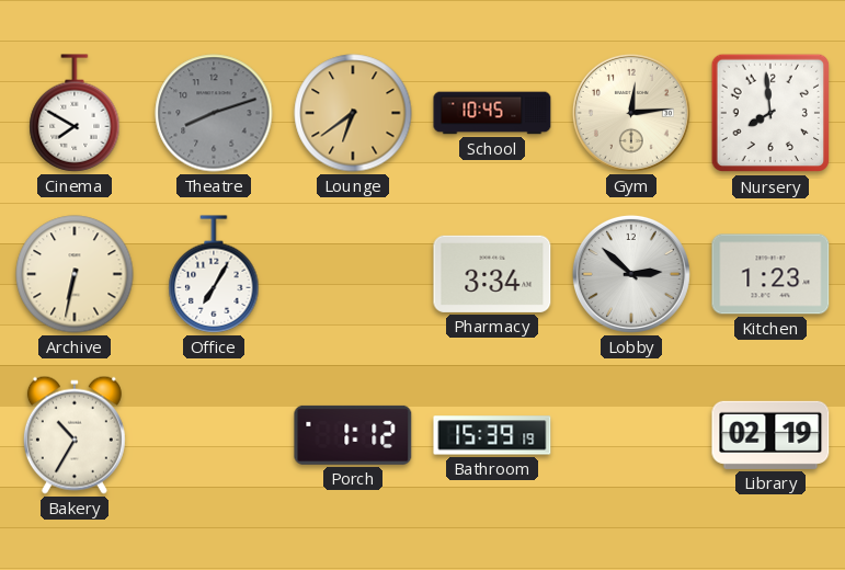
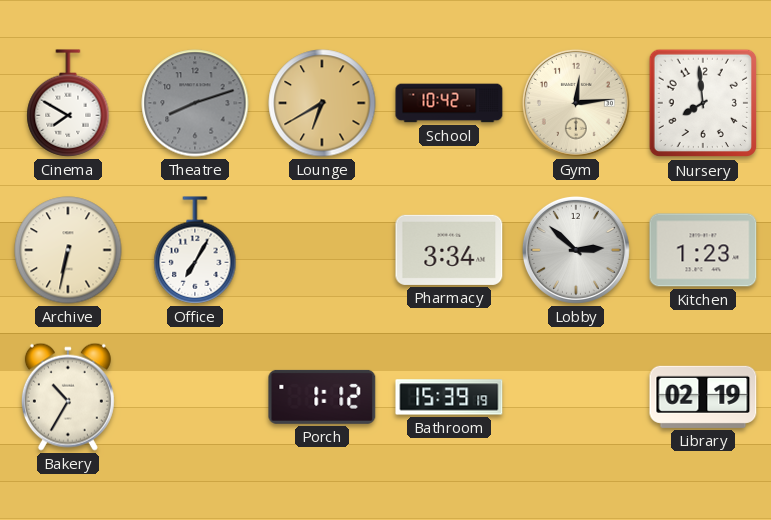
Lounge: 6:39 -> 6:40 (322, 103)
School: 10:45 -> 10:42 (449, 103)
